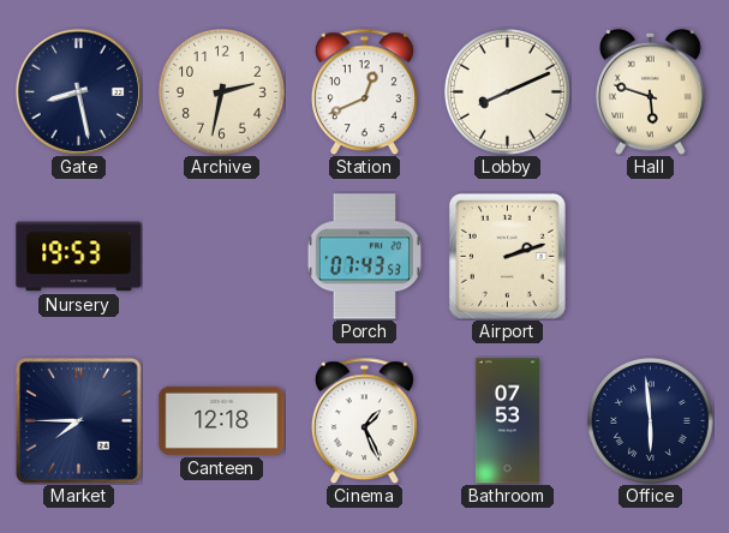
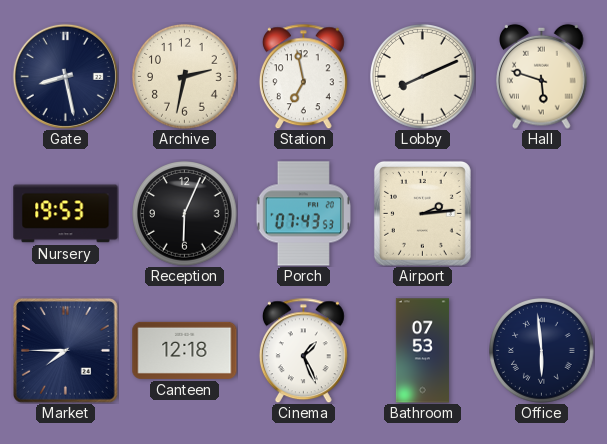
Station: 12:41 -> 6:58 (303, 76)
Reception: none -> 6:04 (185, 214)
Airport: 2:12 -> 2:14 (422, 213)
